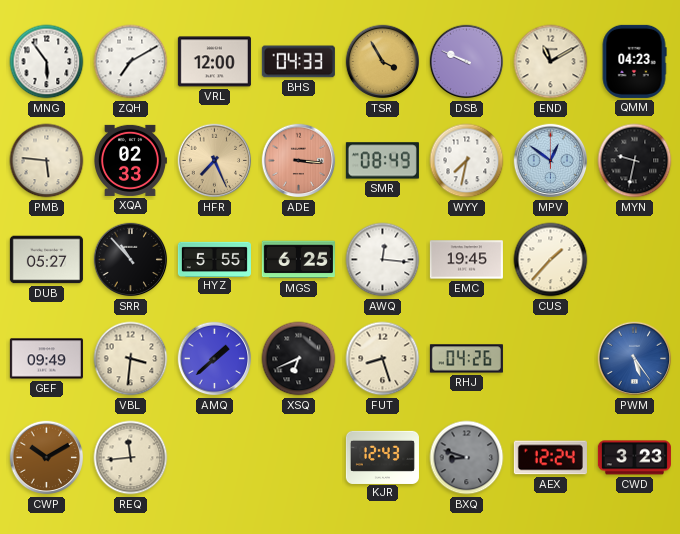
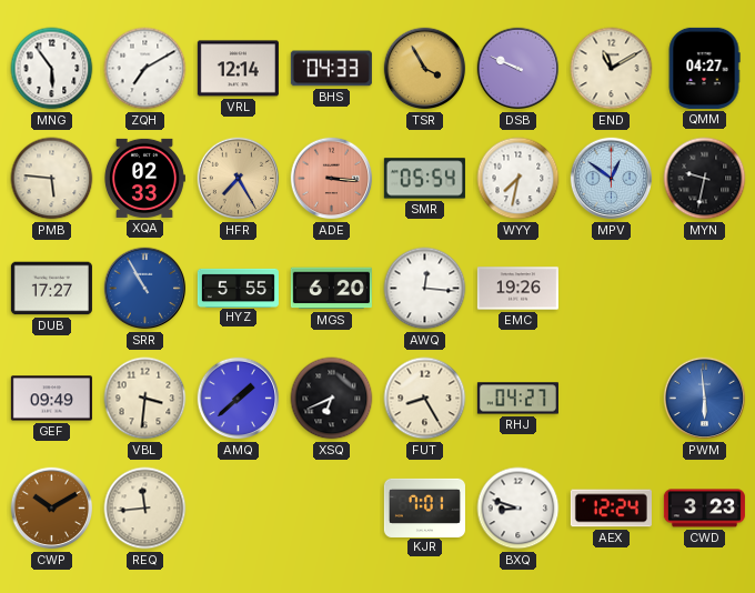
VRL: 12:00 -> 12:14 (238, 69)
QMM: 04:23 -> 04:27 (704, 68)
HFR: 7:26 -> 7:25 (239, 179)
SMR: 08:49 -> 05:54 (424, 179)
DUB: 05:27 -> 17:27 (51, 289)
SRR: 10:53 -> 10:55 (145, 289)
SRR dial: black -> blue (145, 289)
MGS: 6:25 -> 6:20 (331, 289)
EMC: 19:45 -> 19:26 (517, 289)
CUS: 1:37 -> none (551, 260)
FUT: 8:27 -> 8:25 (425, 399)
RHJ: 04:26 -> 04:27 (517, 399)
PWM: 5:24 -> 5:59 (705, 399)
KJR: 12:43 -> 7:01 (424, 507)
BXQ dial: grey -> white (519, 509)
